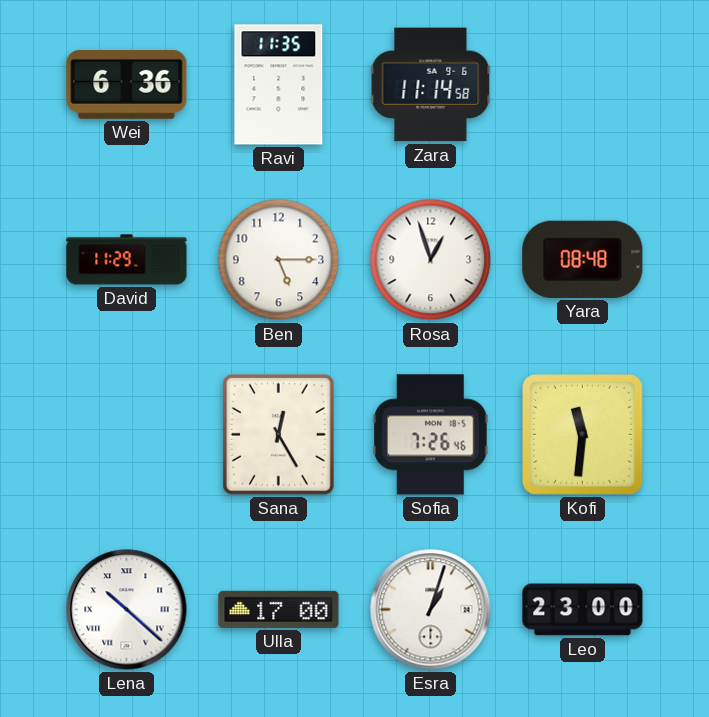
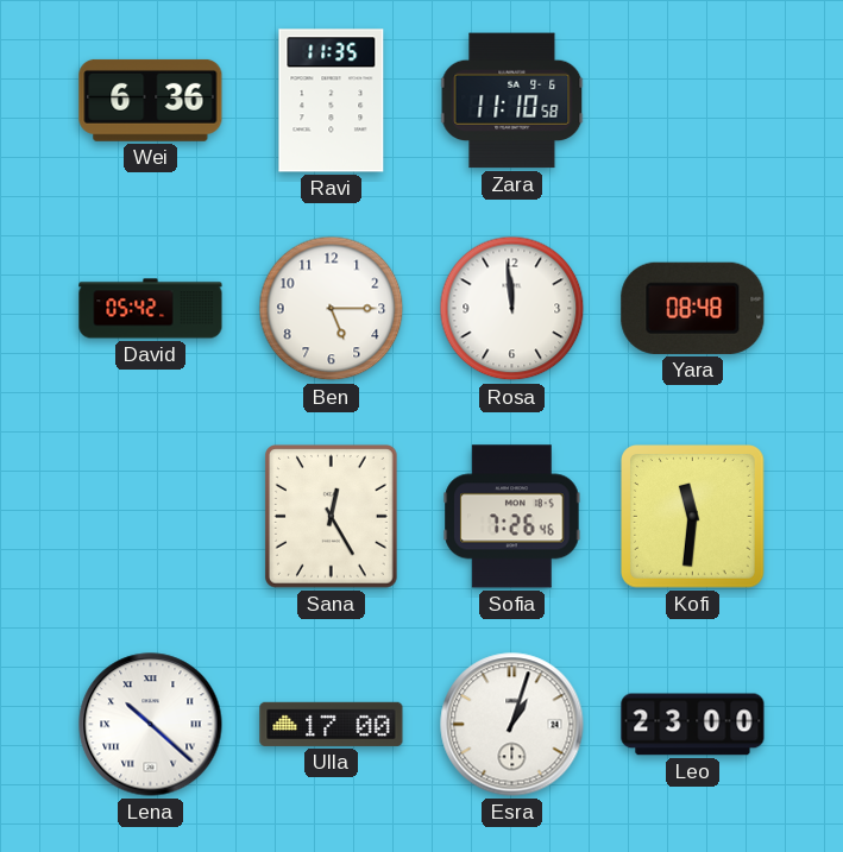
Zara: 11:14 -> 11:10 (512, 101)
David: 11:29 -> 05:42 (151, 309)
Rosa: 12:57 -> 11:59 (512, 309)
